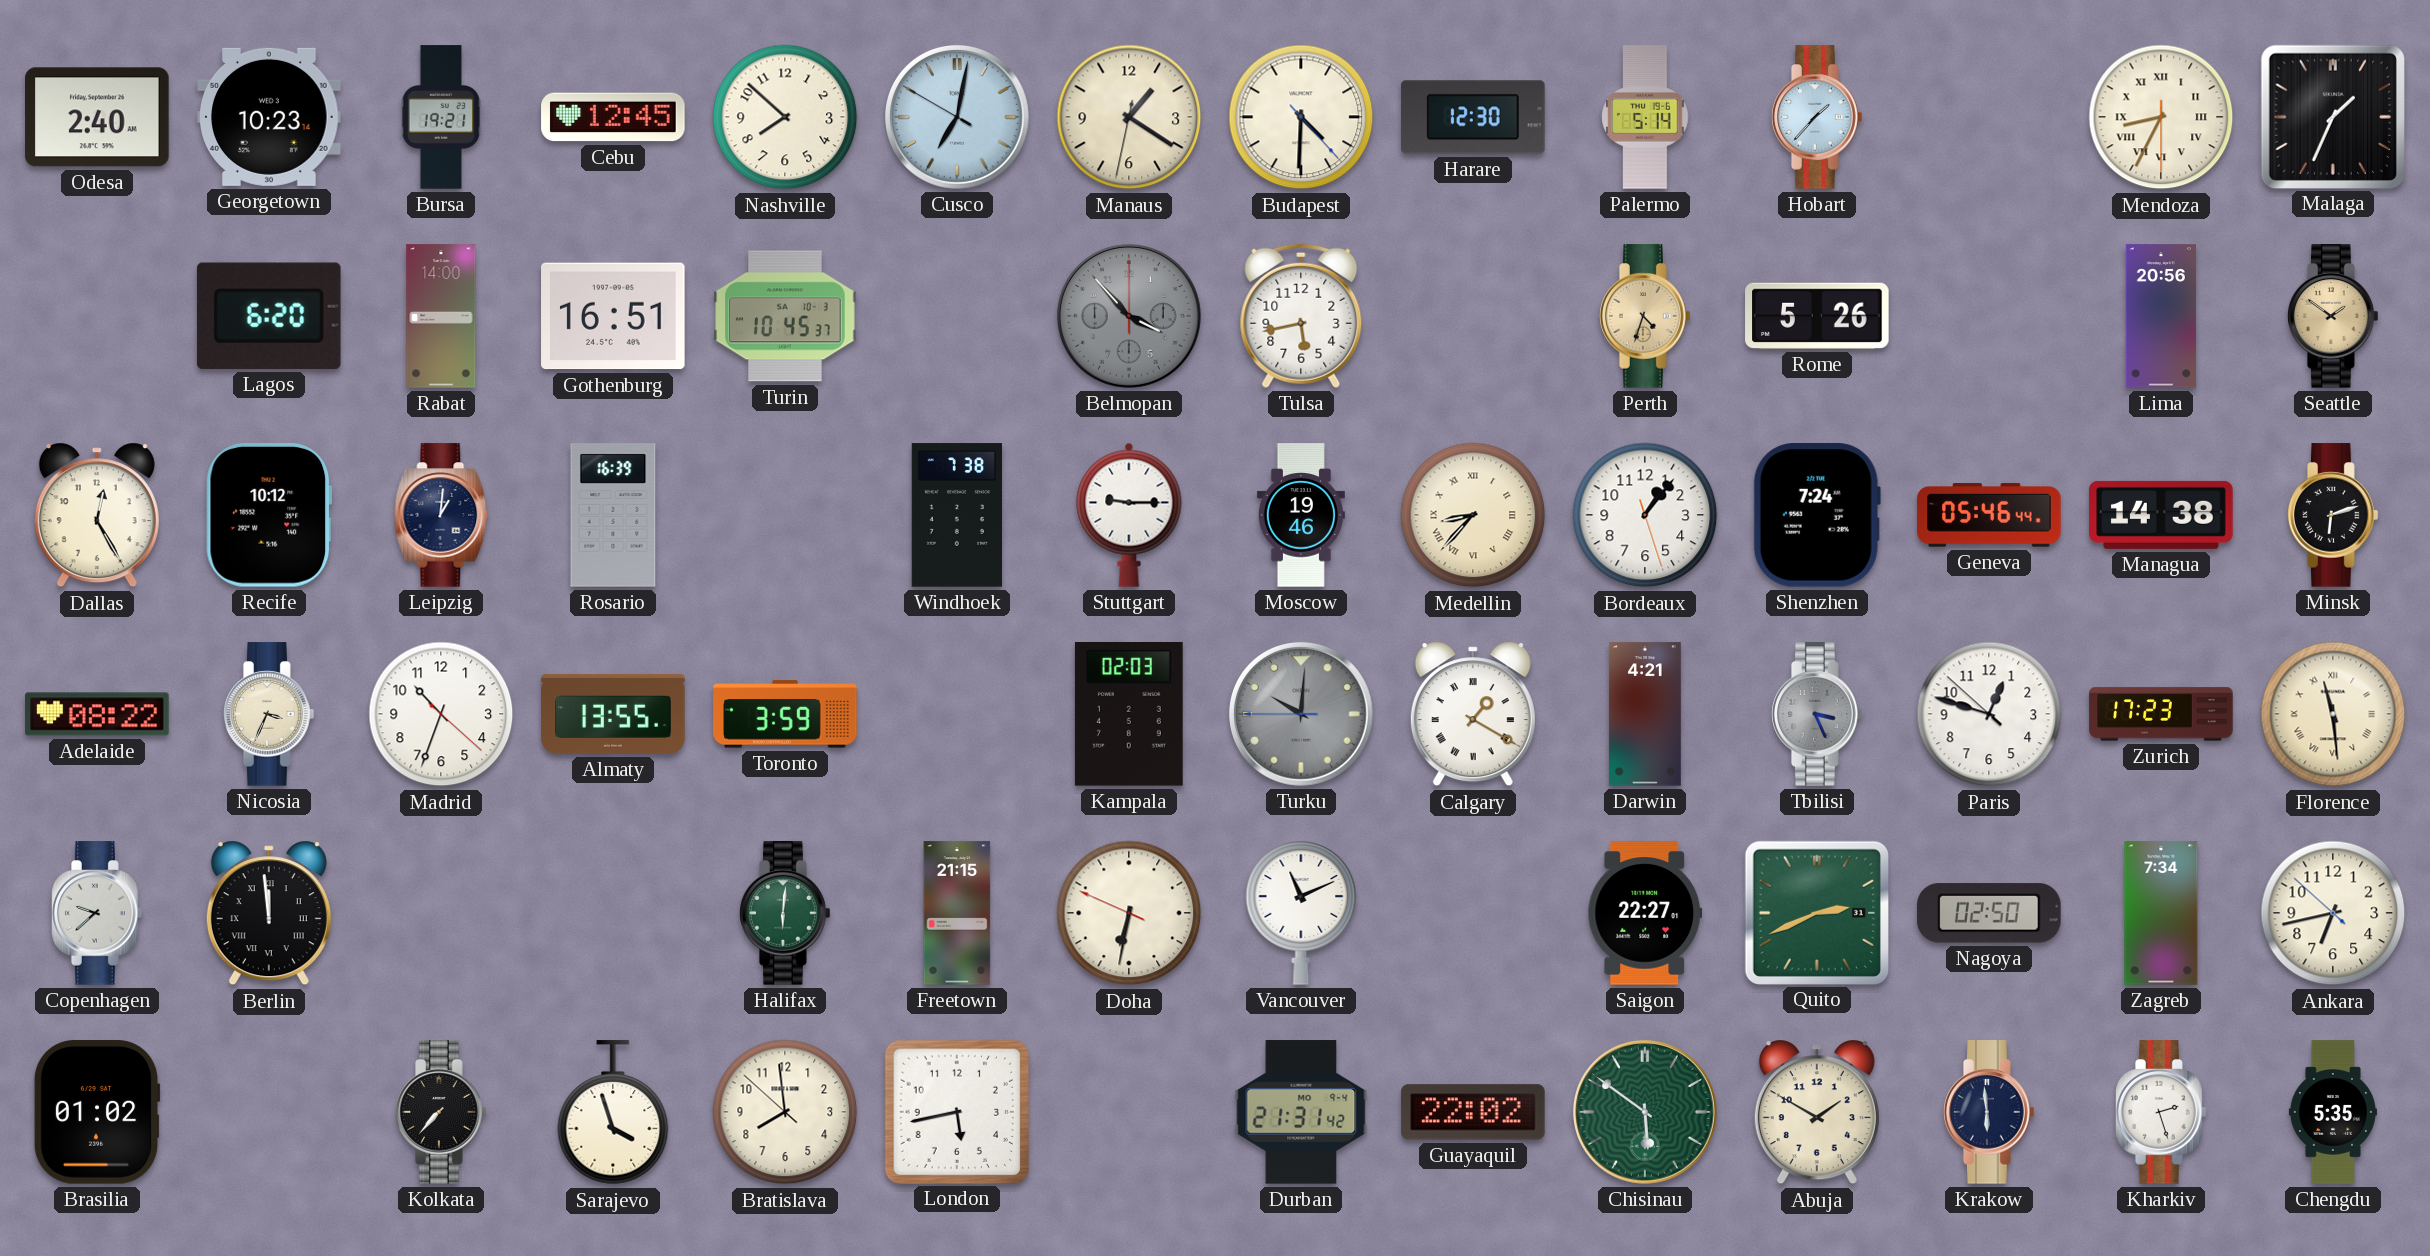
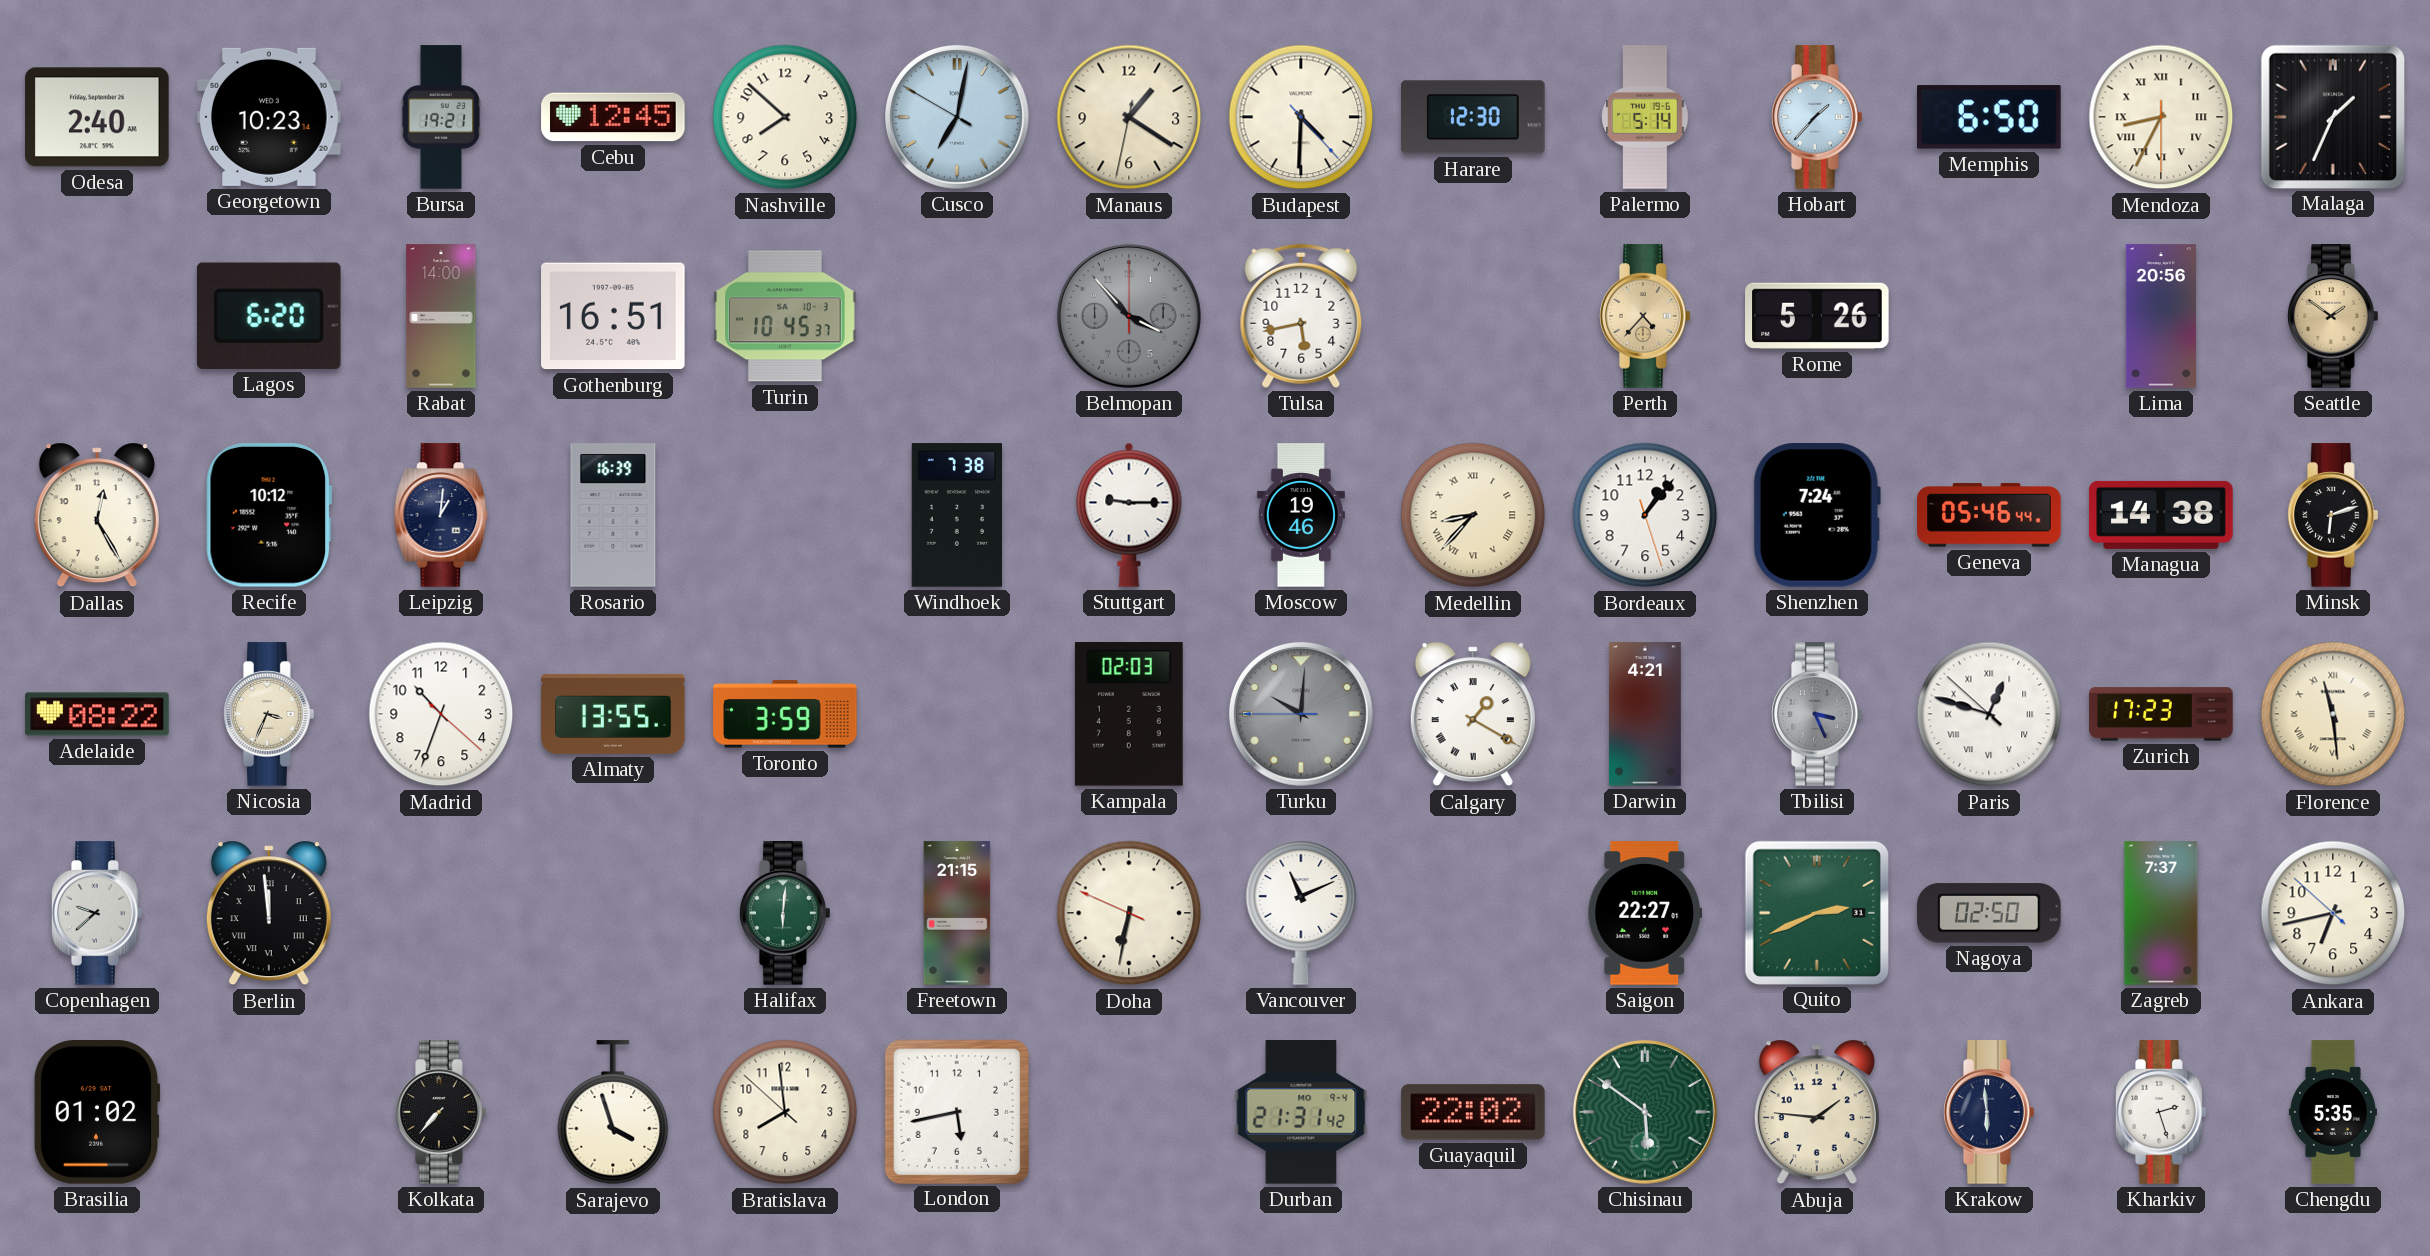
Memphis: none -> 6:50 (1989, 117)
Perth: 4:33 -> 4:37 (1645, 316)
Paris numerals: Arabic -> Roman (1989, 714)
Zagreb: 7:34 -> 7:37 (2161, 913)
Abuja: 1:50 -> 1:46 (1817, 1112)
